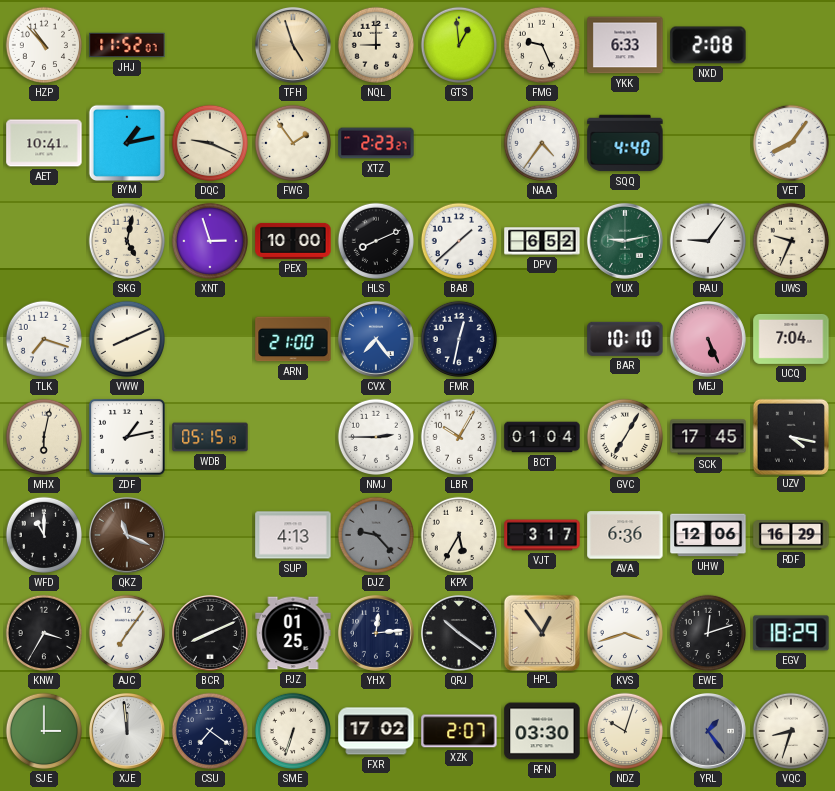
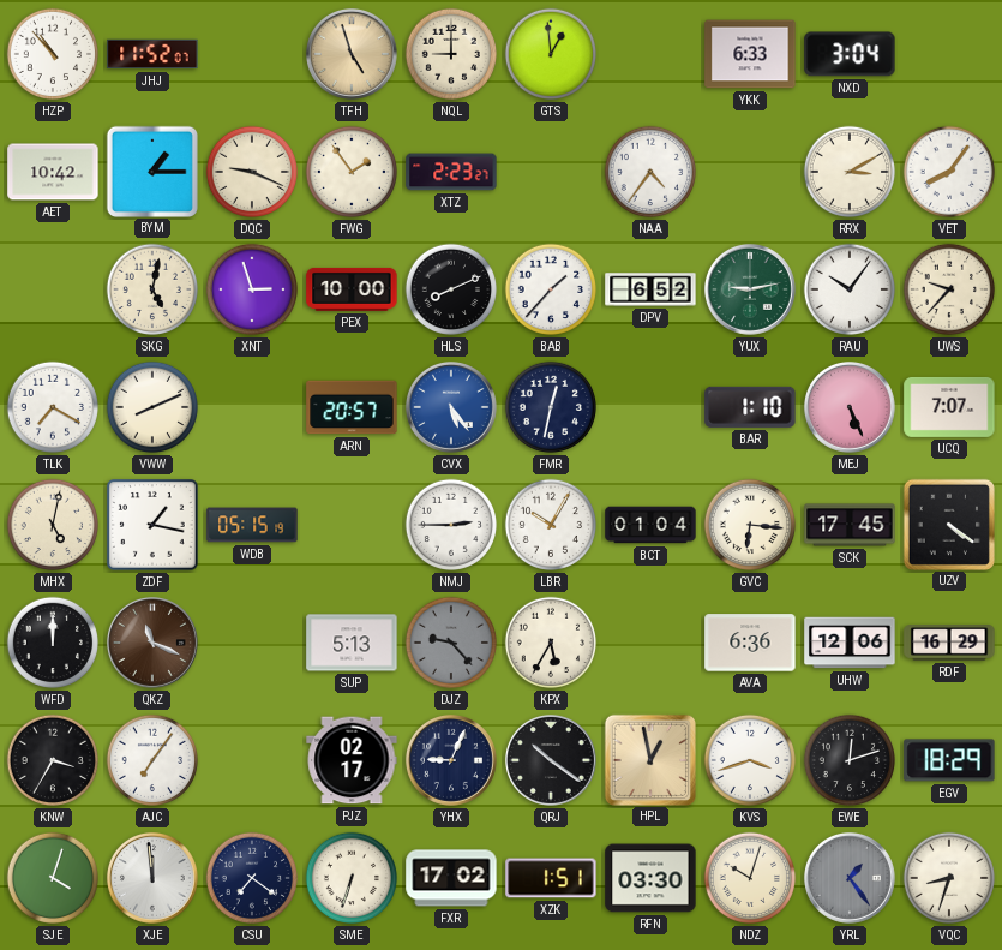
FMG: 9:26 -> none (542, 45)
NXD: 2:08 -> 3:04 (850, 54)
AET: 10:41 -> 10:42 (53, 172)
BYM: 1:13 -> 1:15 (151, 171)
SQQ: 4:40 -> none (625, 143)
RRX: none -> 3:10 (850, 172)
BAB: 1:38 -> 1:37 (551, 289)
RAU: 9:06 -> 10:06 (850, 289)
UWS: 9:34 -> 9:37 (949, 289)
TLK: 7:18 -> 7:20 (53, 407)
ARN: 21:00 -> 20:57 (352, 407)
CVX: 7:24 -> 5:24 (451, 407)
BAR: 10:10 -> 1:10 (750, 407)
UCQ: 7:04 -> 7:07 (949, 407)
MHX: 6:02 -> 5:02 (53, 525)
ZDF: 1:13 -> 1:17 (154, 526)
GVC: 7:05 -> 6:16 (750, 525)
UZV: 4:17 -> 4:21 (948, 524)
WFD: 11:00 -> 12:00 (53, 643)
SUP: 4:13 -> 5:13 (352, 643)
VJT: 3:17 -> none (542, 535)
BCR: 8:11 -> none (210, 633)
PJZ: 01:25 -> 02:17 (352, 760)
YHX: 12:14 -> 9:04 (451, 760)
HPL: 12:54 -> 12:58 (649, 759)
SJE: 3:00 -> 4:03 (53, 878)
XZK: 2:07 -> 1:51 (551, 878)
